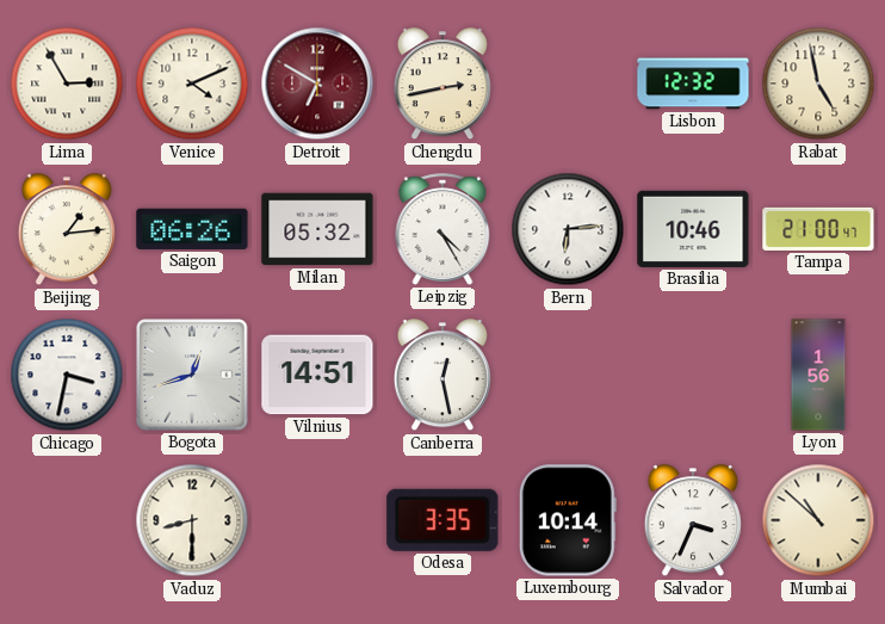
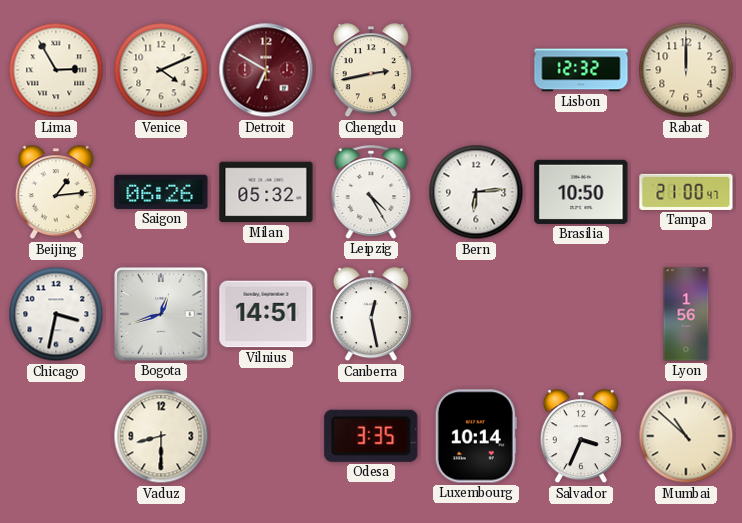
Rabat: 4:58 -> 12:00 (686, 70)
Brasilia: 10:46 -> 10:50 (581, 192)
